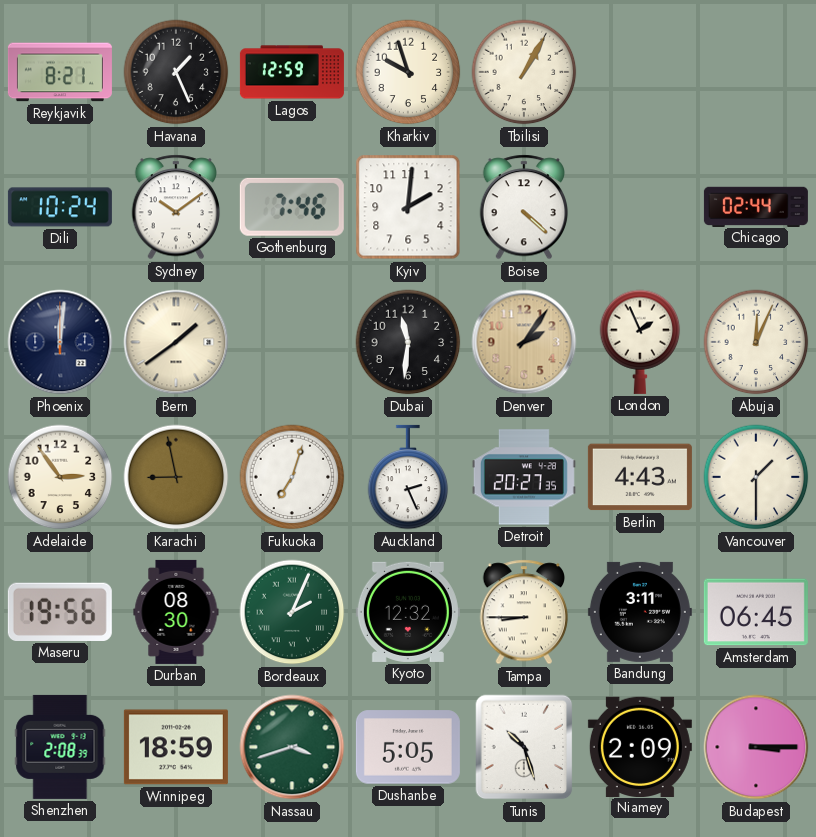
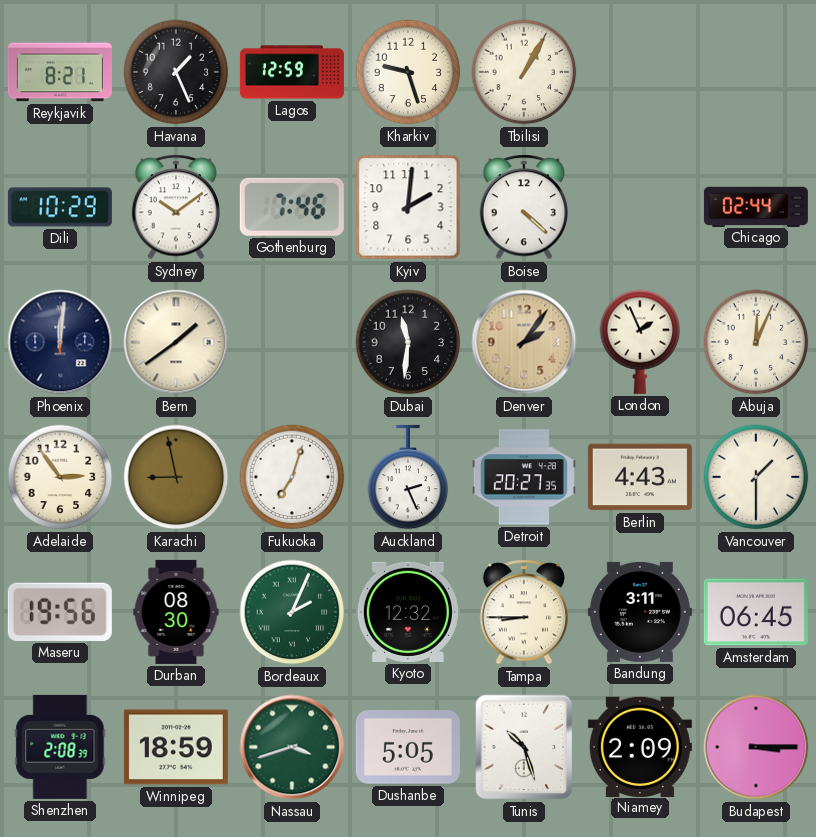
Kharkiv: 9:57 -> 9:27 (408, 72)
Dili: 10:24 -> 10:29 (60, 207)
